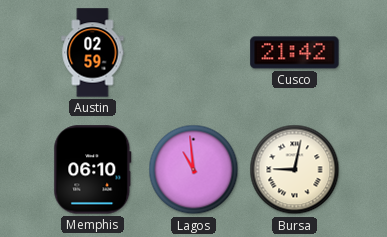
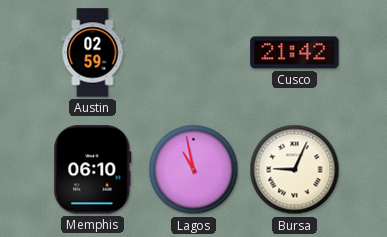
Lagos: 10:59 -> 10:58 (194, 170)
Bursa: 9:02 -> 9:04 (295, 170)
